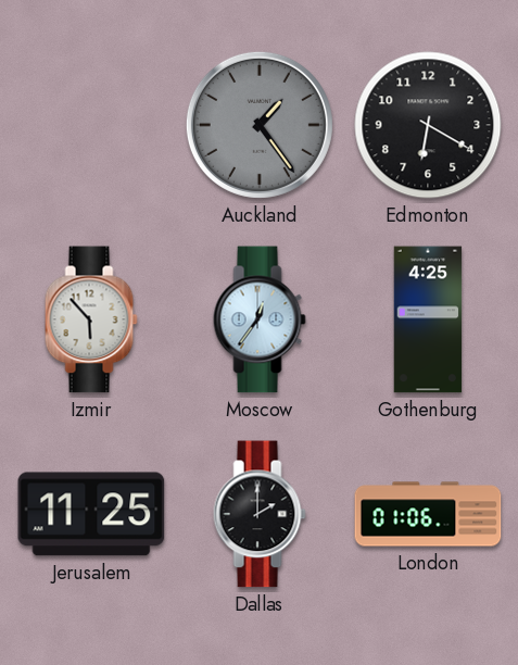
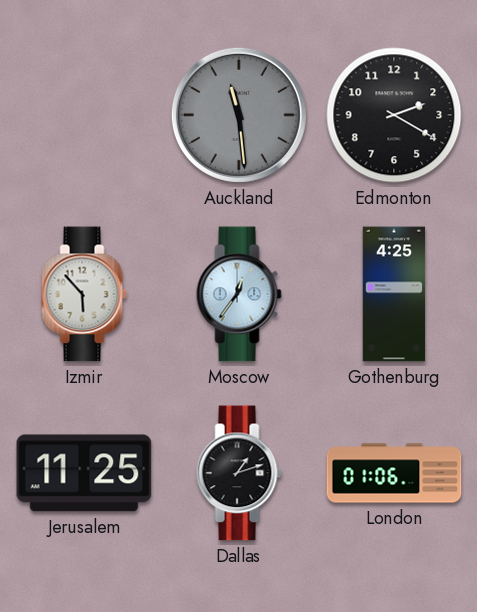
Auckland: 1:24 -> 11:29 (239, 115)
Edmonton: 6:20 -> 2:20 (394, 115)
Dallas: 2:00 -> 1:12 (239, 473)
